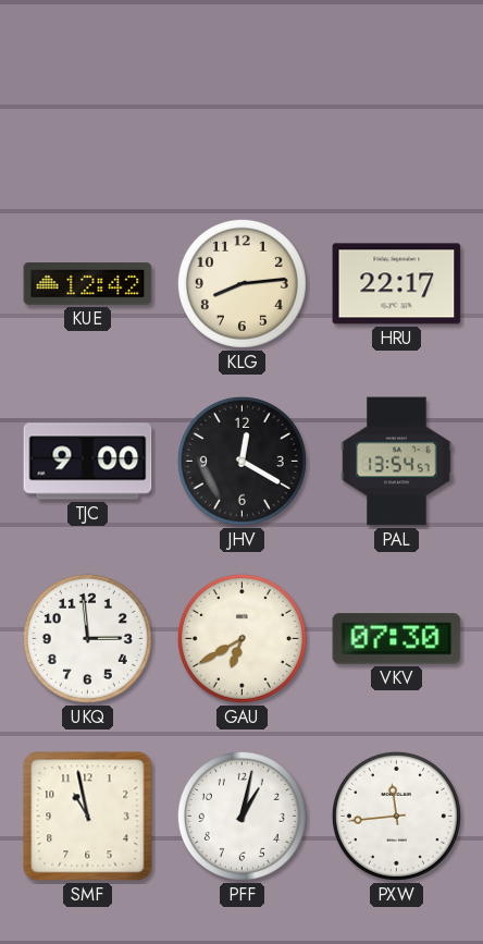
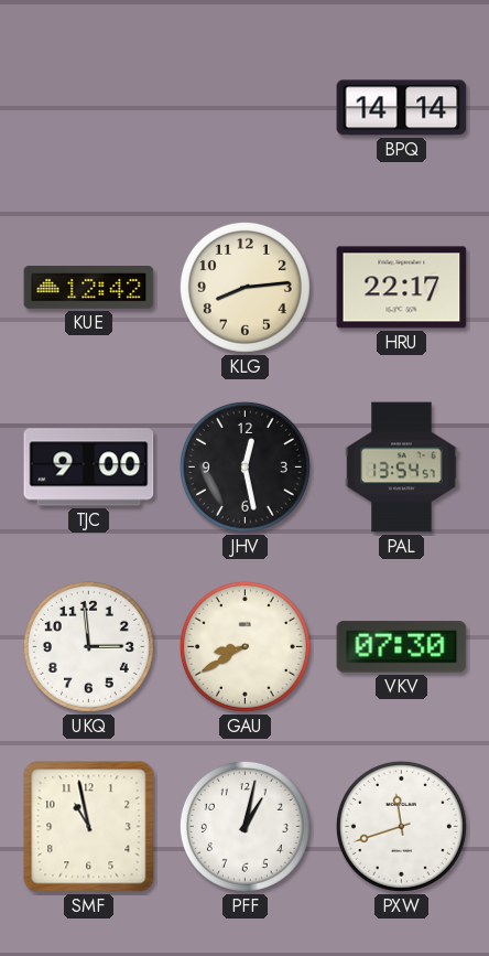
BPQ: none -> 14:14 (402, 108)
JHV: 12:20 -> 12:28 (244, 466)
GAU: 6:40 -> 8:40 (244, 646)
PXW: 11:44 -> 11:42 (401, 826)
